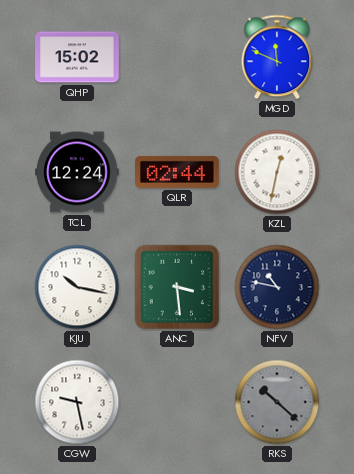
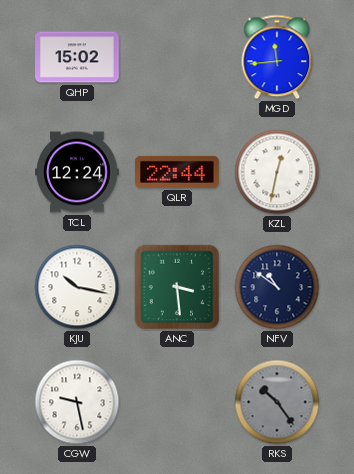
MGD: 11:49 -> 11:44 (277, 57)
QLR: 02:44 -> 22:44 (177, 172)
NFV: 10:47 -> 10:51 (277, 287)
RKS: 10:22 -> 10:24 (277, 402)
